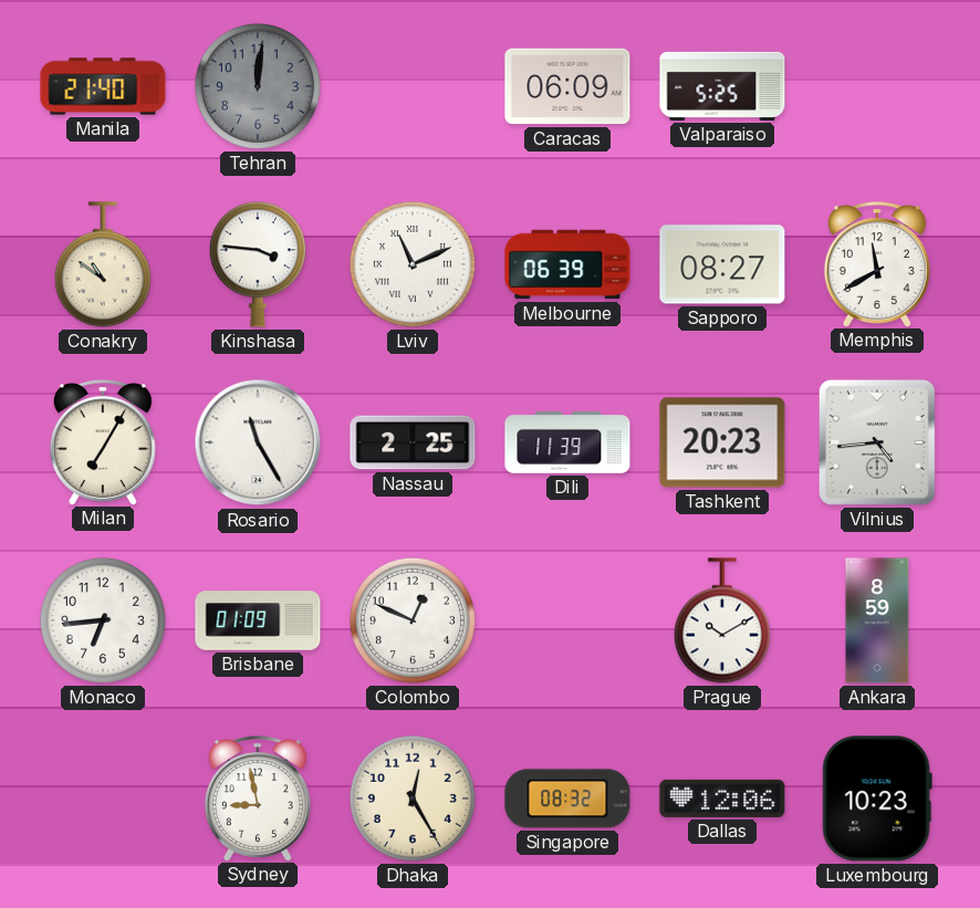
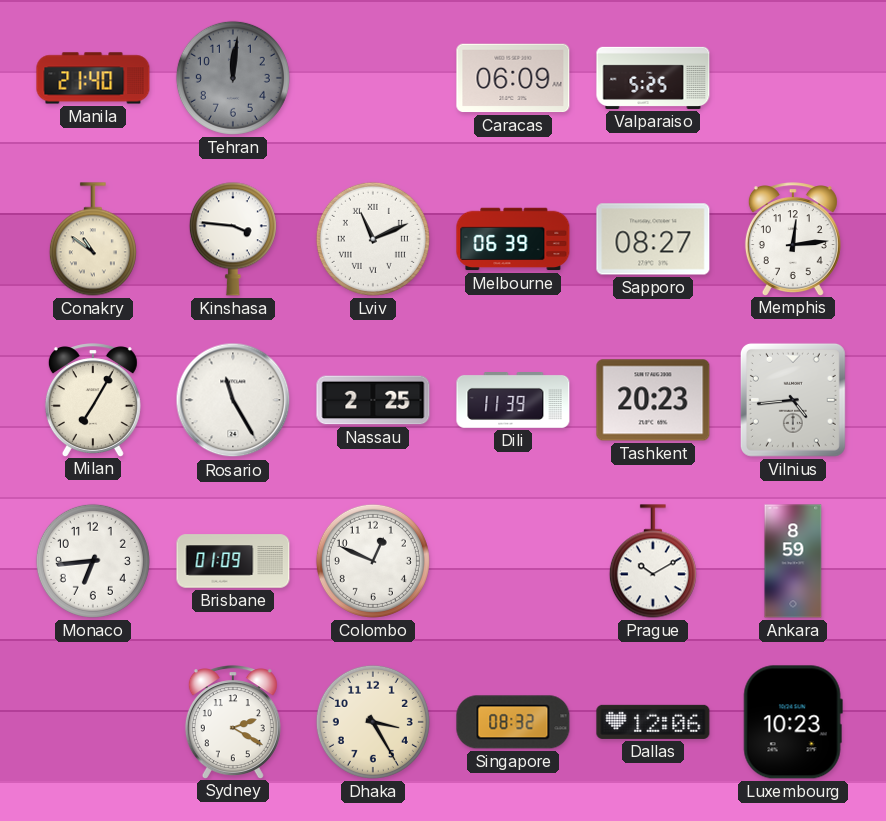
Memphis: 11:40 -> 12:14 (793, 239)
Sydney: 8:58 -> 2:20 (233, 722)
Dhaka: 12:25 -> 3:25 (373, 722)
